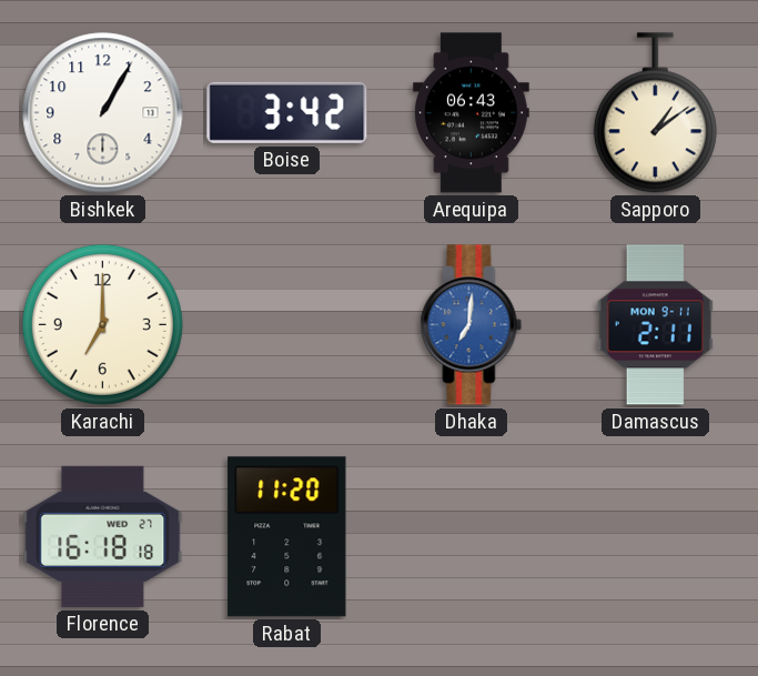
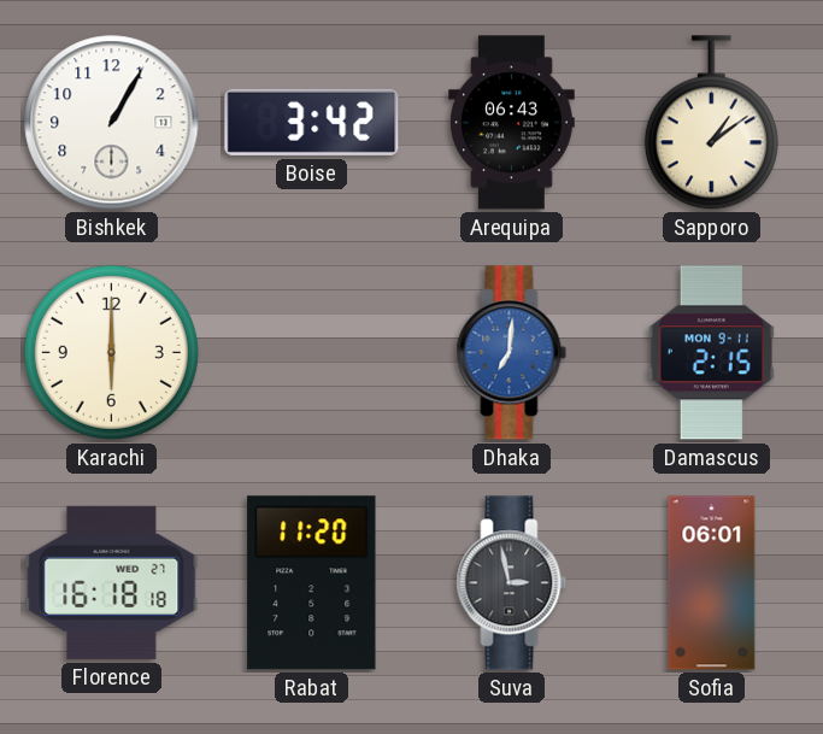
Karachi: 7:00 -> 6:00 (111, 352)
Damascus: 2:11 -> 2:15 (711, 353)
Suva: none -> 2:58 (512, 583)
Sofia: none -> 06:01 (712, 583)
